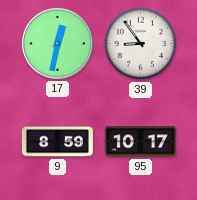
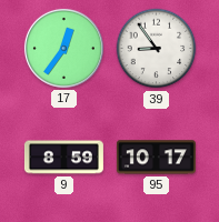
17: 12:32 -> 12:36 (63, 48)
